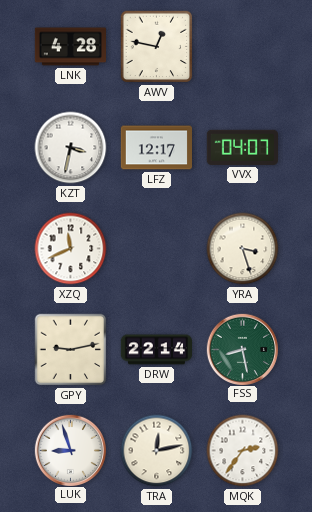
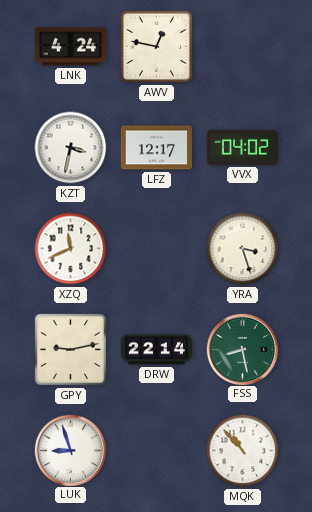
LNK: 4:28 -> 4:24 (70, 47)
VVX: 04:07 -> 04:02 (242, 147)
TRA: 12:13 -> none (157, 451)
MQK: 2:36 -> 10:53 (243, 451)
